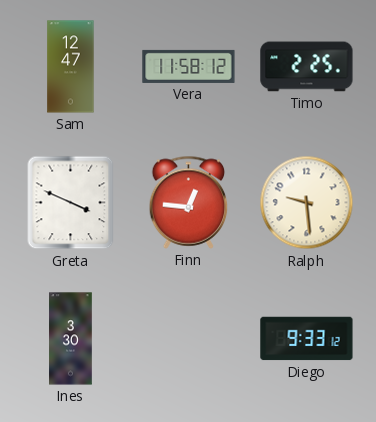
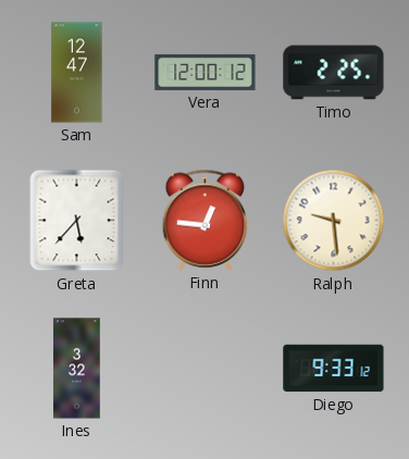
Vera: 11:58 -> 12:00 (206, 72)
Greta: 3:49 -> 5:37 (77, 221)
Ines: 3:30 -> 3:32 (77, 369)
